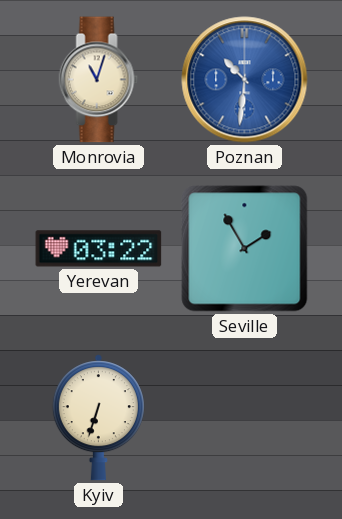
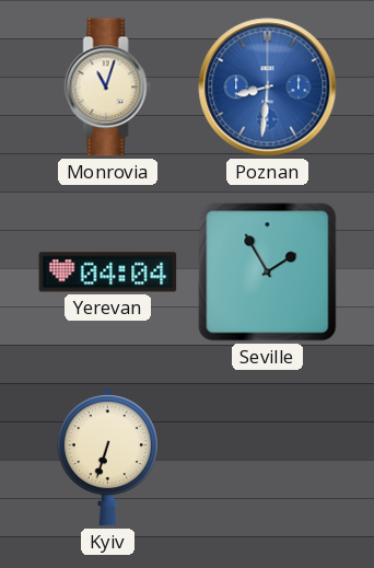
Poznan: 10:31 -> 8:31 (268, 88)
Yerevan: 03:22 -> 04:04 (108, 273)
